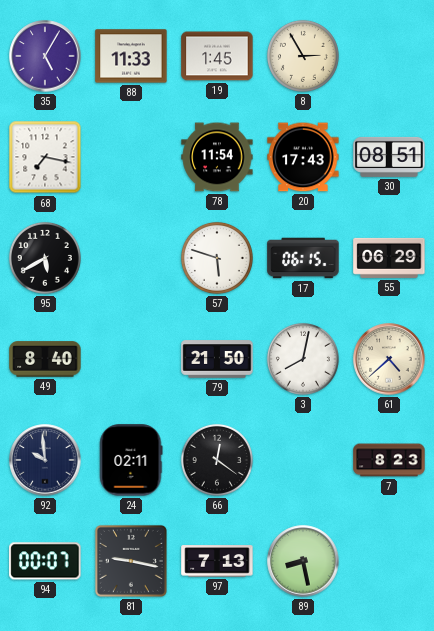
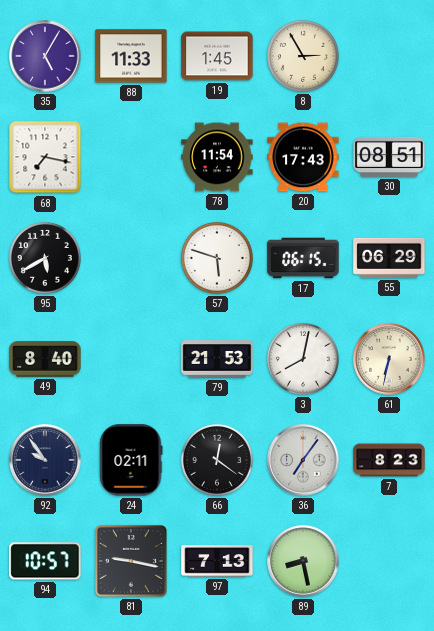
79: 21:50 -> 21:53 (217, 359)
61: 4:38 -> 6:32 (389, 359)
92: 9:59 -> 9:54 (45, 460)
36: none -> 7:06 (303, 460)
94: 00:07 -> 10:57 (45, 561)
